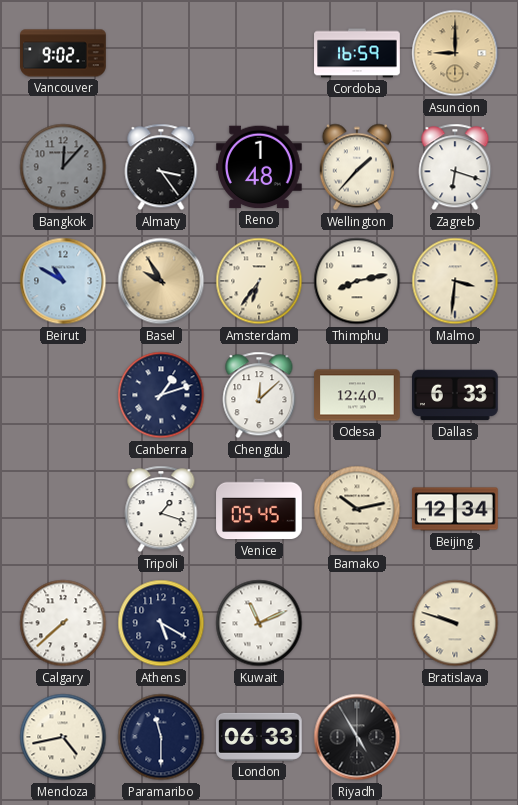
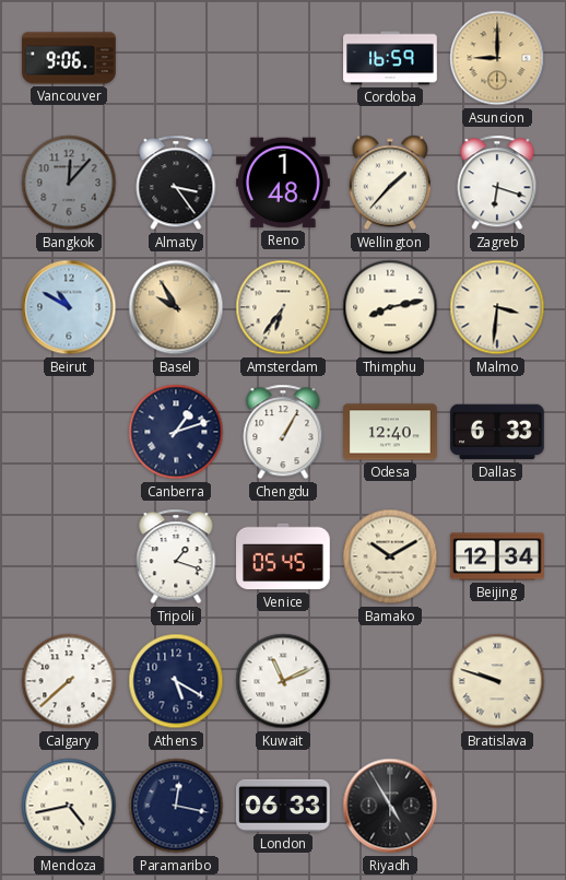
Vancouver: 9:02 -> 9:06 (69, 58)
Chengdu: 12:08 -> 1:05 (283, 432)
Bamako: 10:13 -> 10:10 (390, 556)
Paramaribo: 11:30 -> 12:17 (176, 806)
